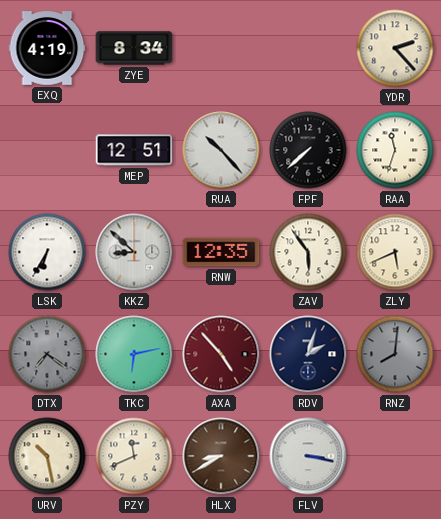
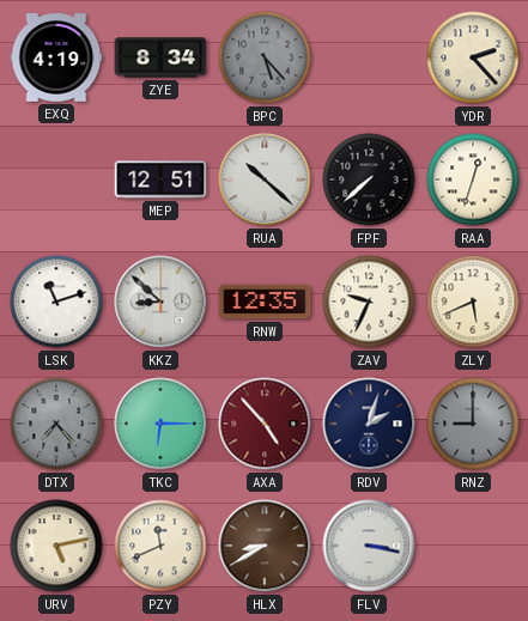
BPC: none -> 5:23 (265, 57)
RUA: 10:23 -> 10:22 (265, 179)
RAA: 11:33 -> 12:33 (473, 179)
LSK: 6:35 -> 11:12 (56, 302)
ZAV: 5:54 -> 9:34 (369, 302)
DTX: 7:21 -> 7:23 (56, 424)
TKC: 6:13 -> 6:15 (160, 424)
RNZ: 8:01 -> 9:00 (473, 424)
URV: 10:28 -> 5:13 (56, 546)
